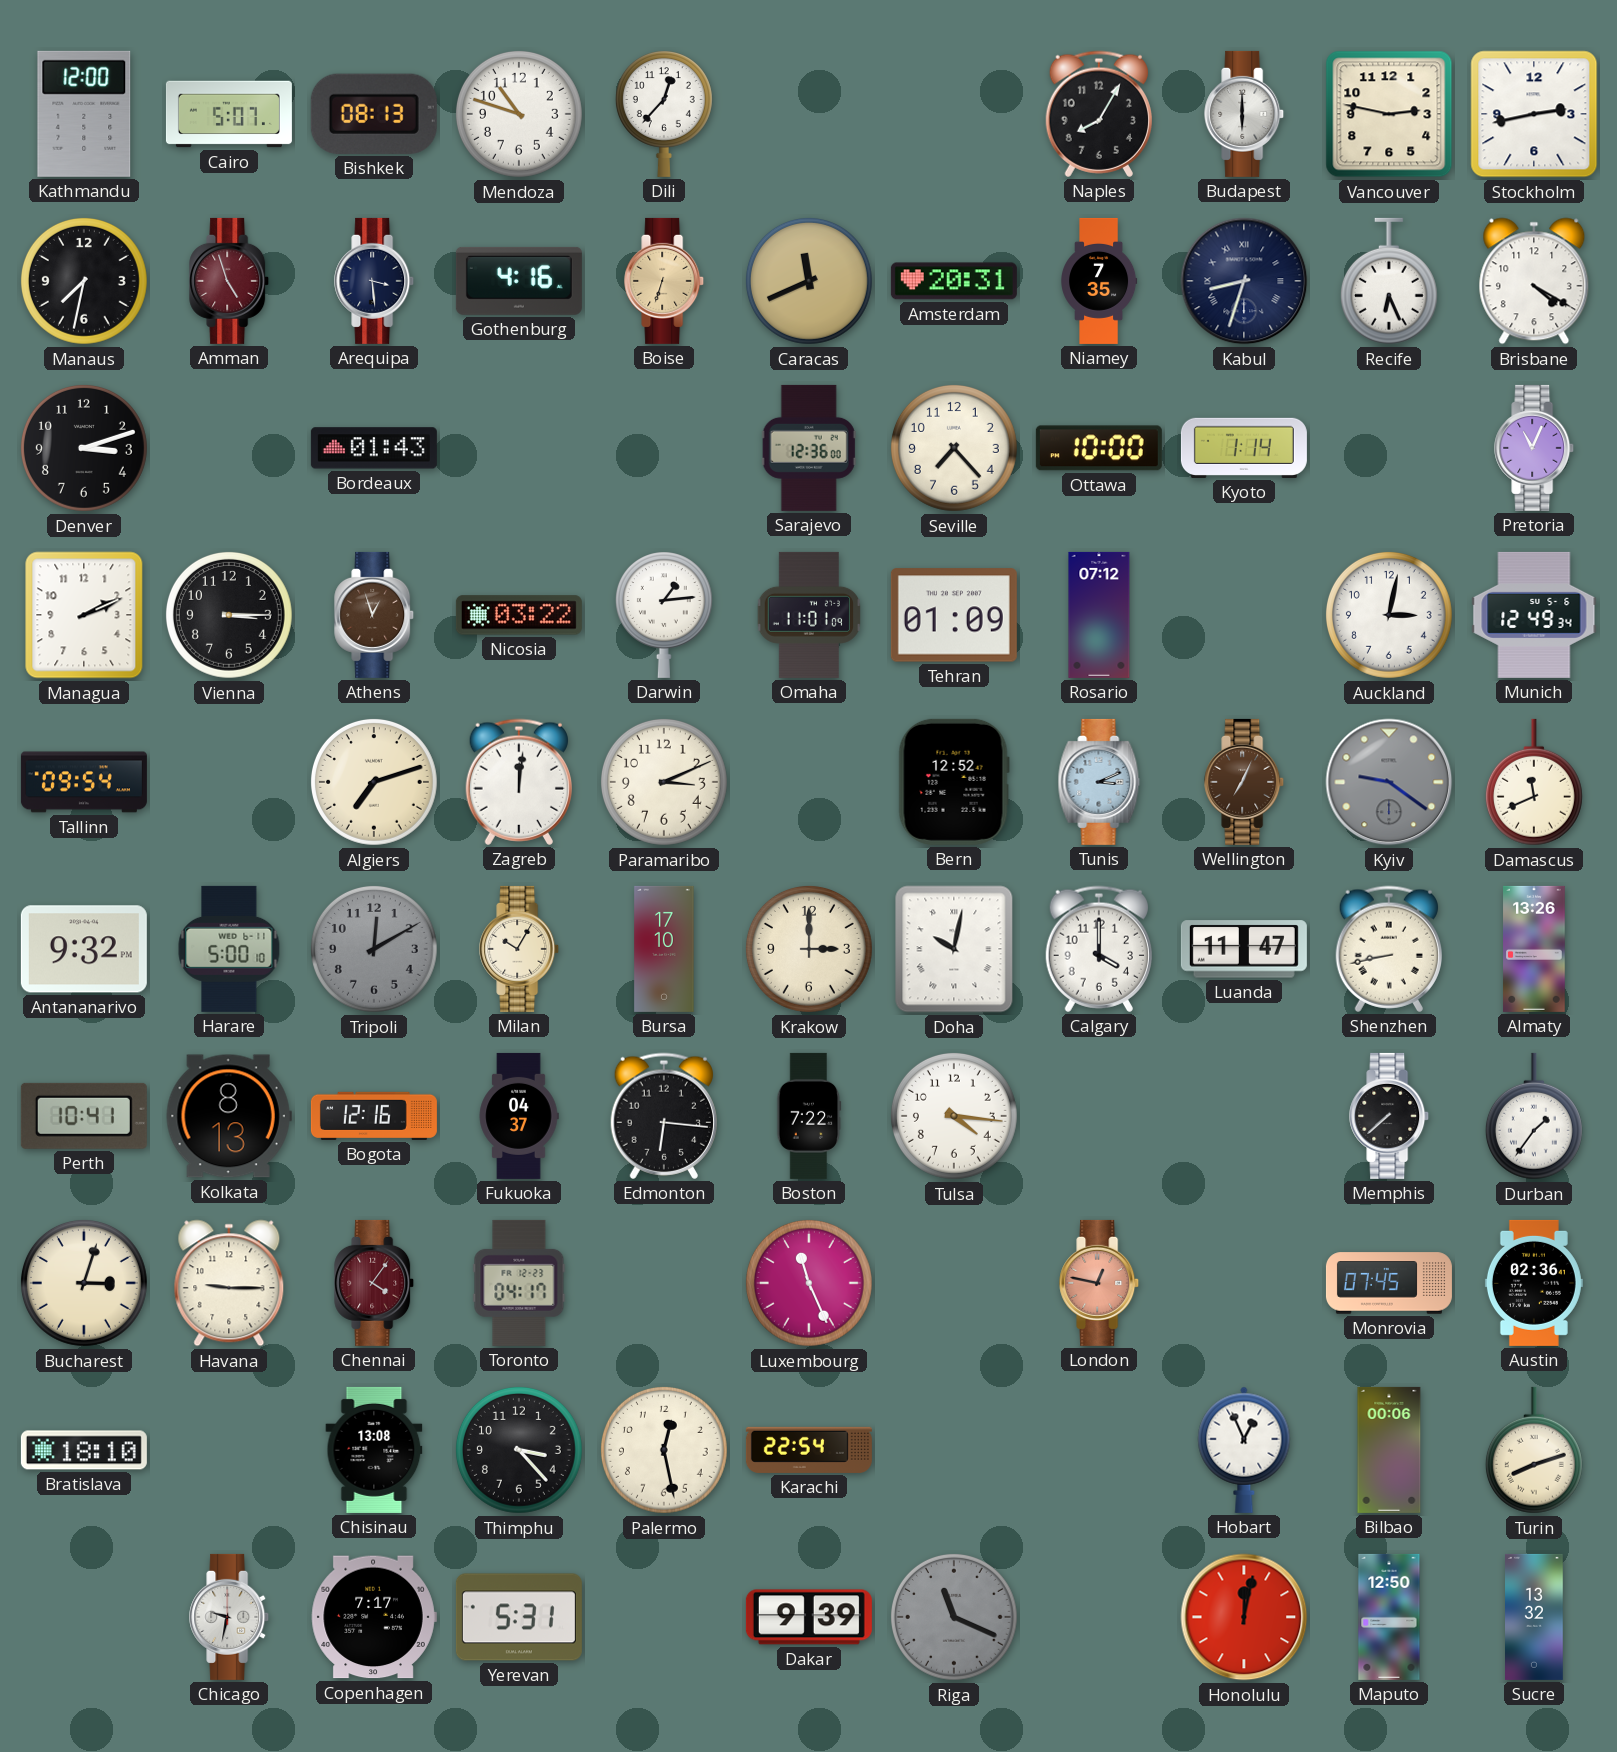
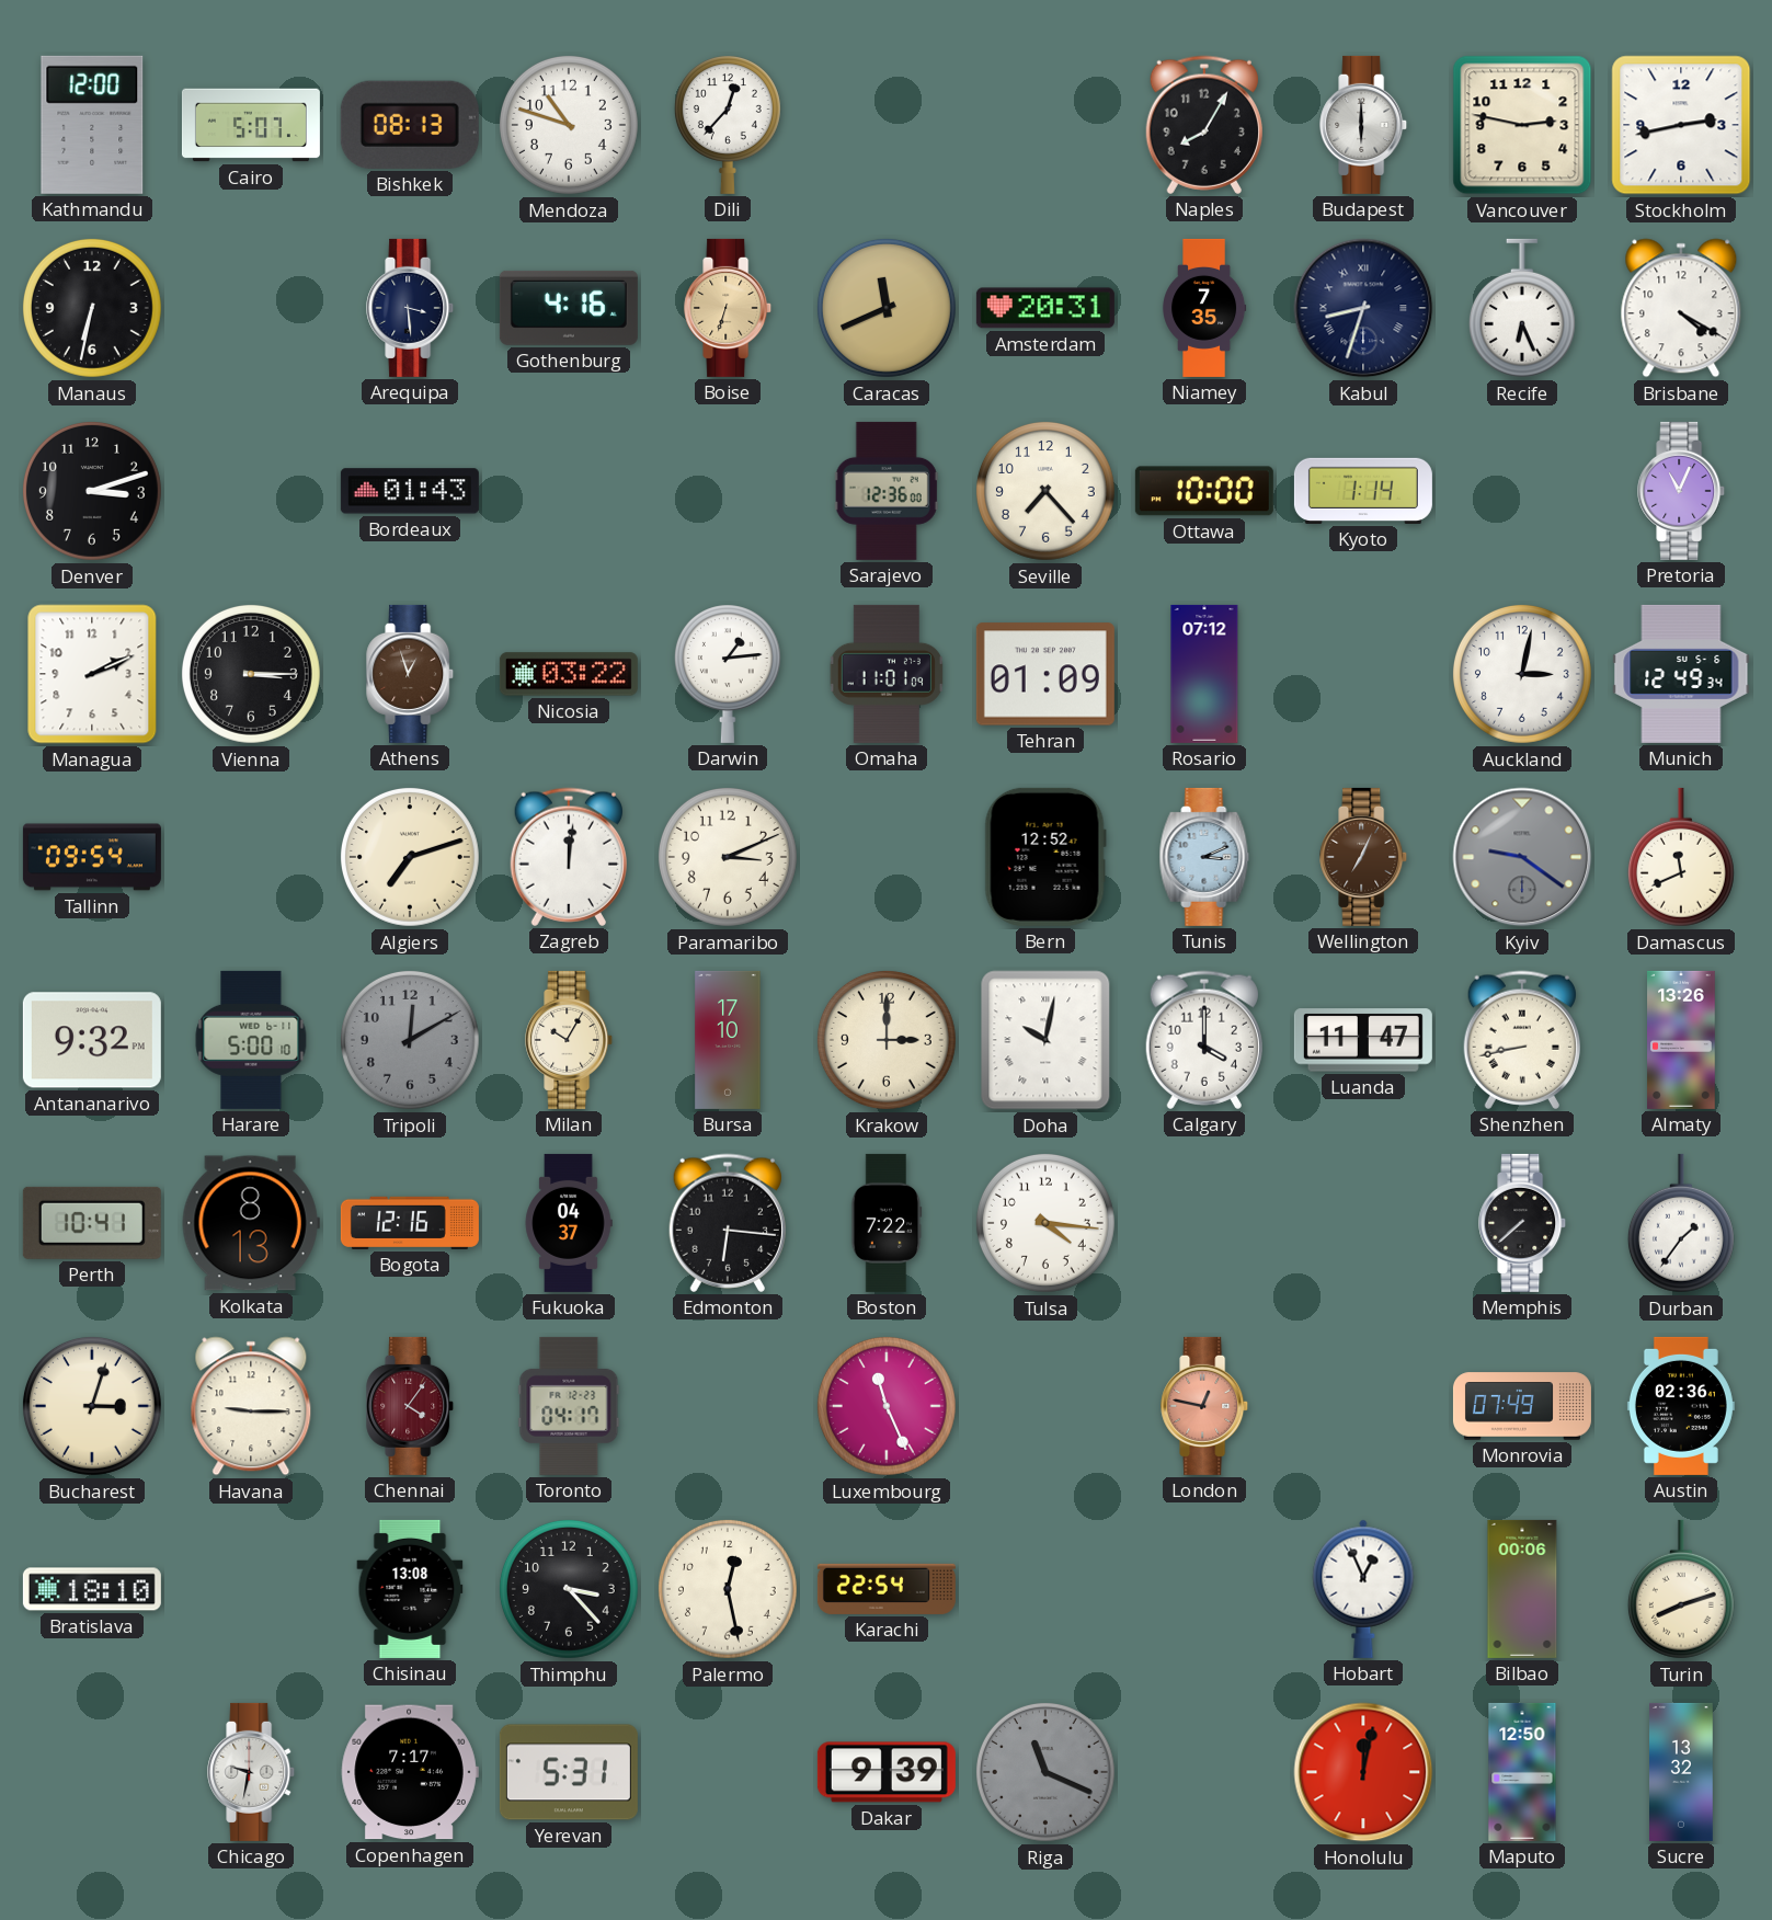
Manaus: 7:32 -> 6:32 (92, 308)
Amman: 4:57 -> none (230, 281)
Monrovia: 07:45 -> 07:49 (1522, 1406)
